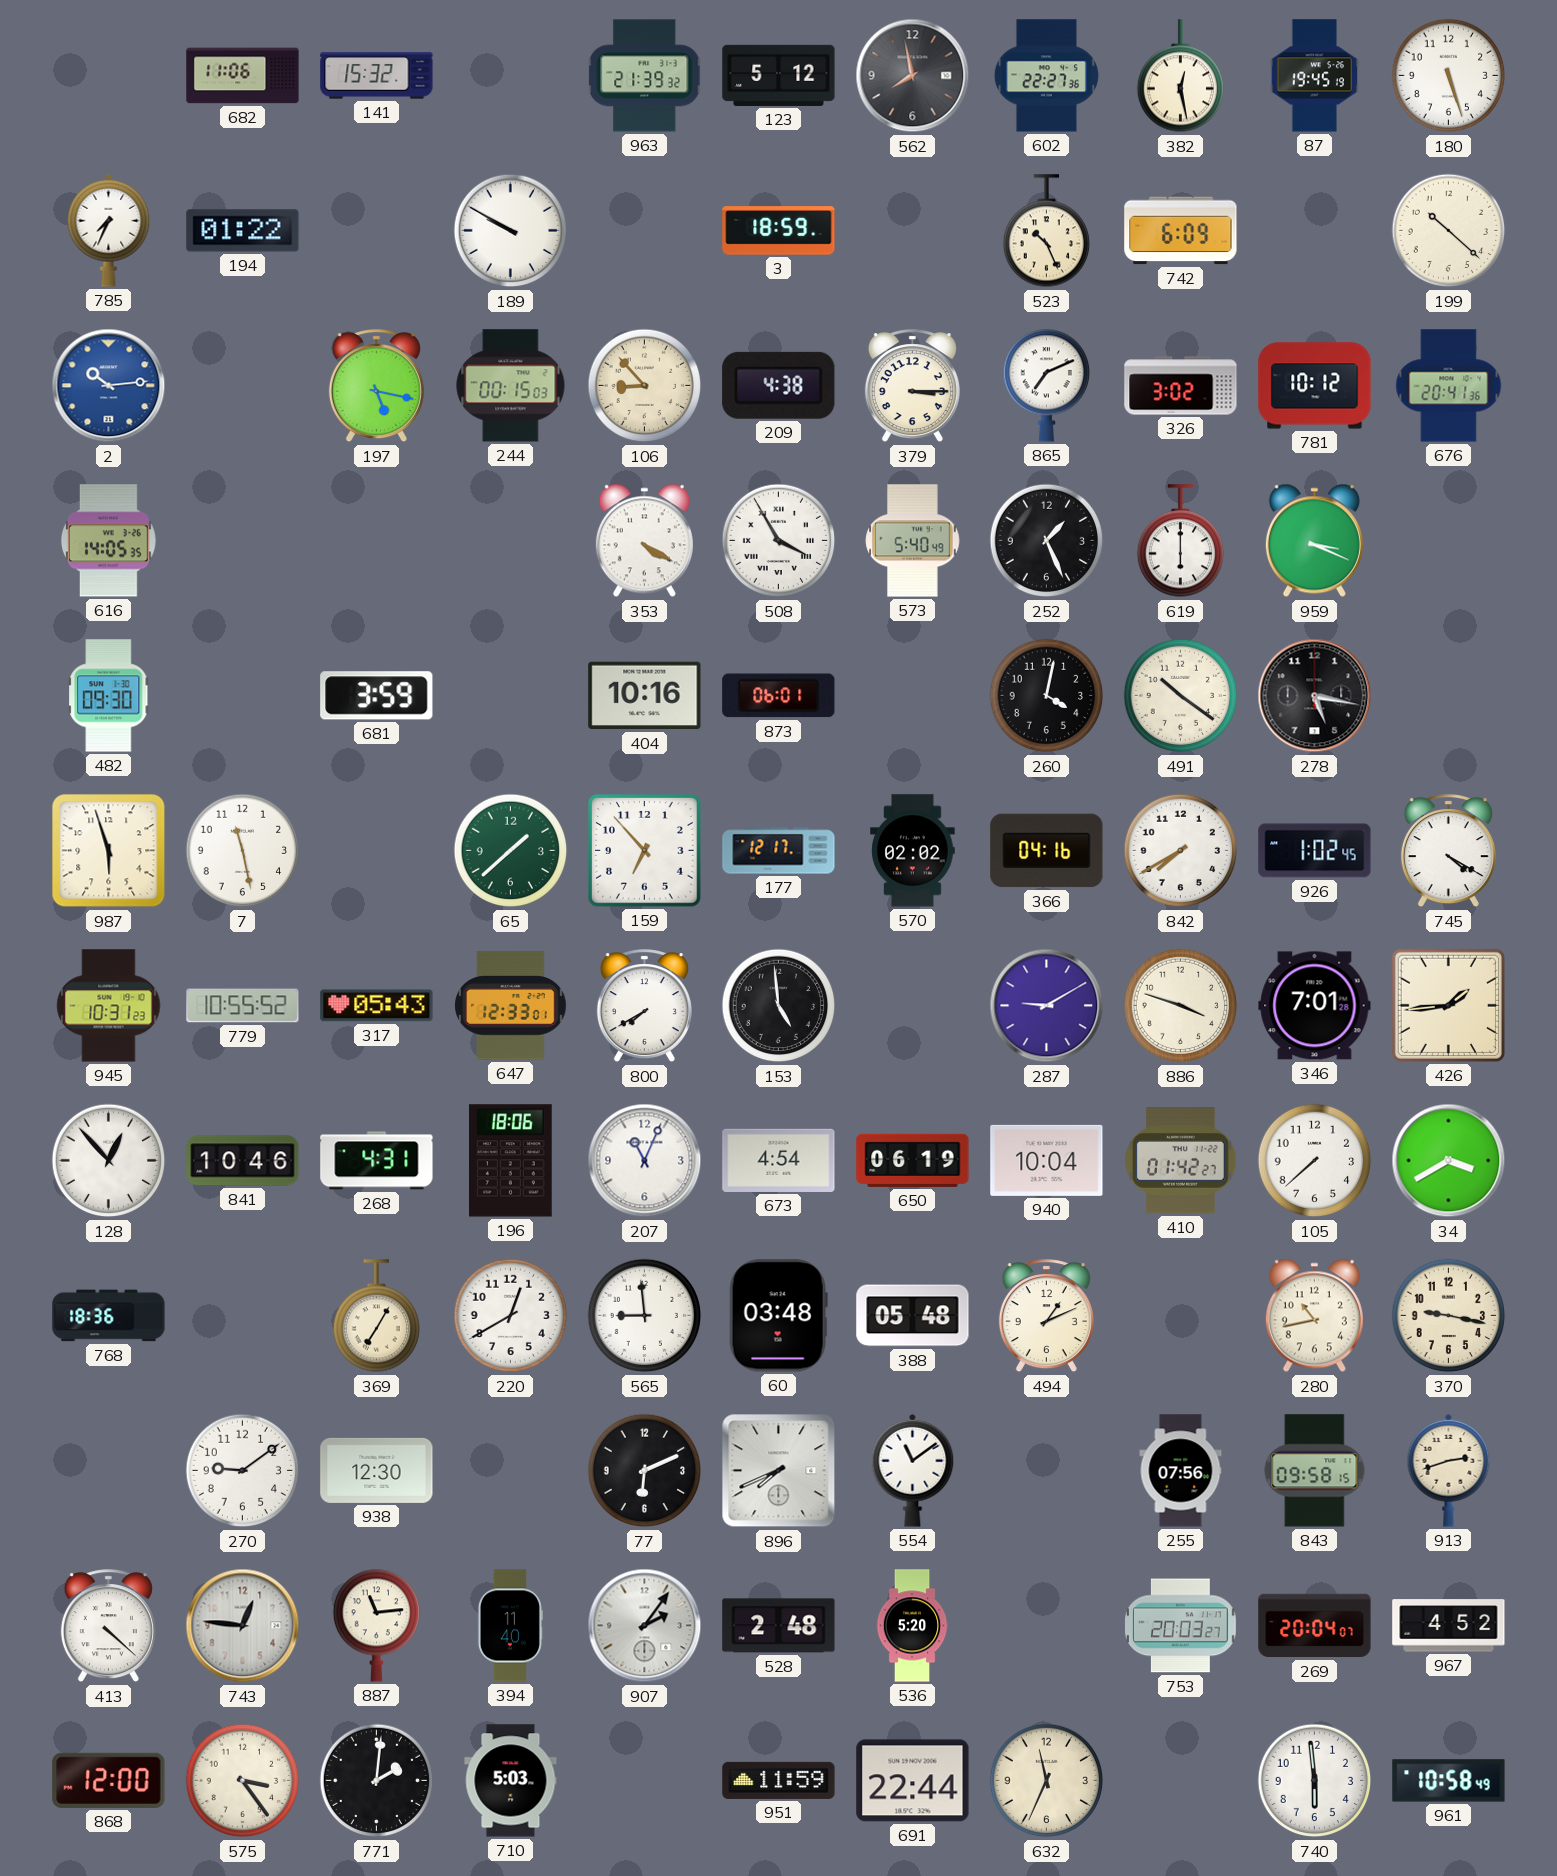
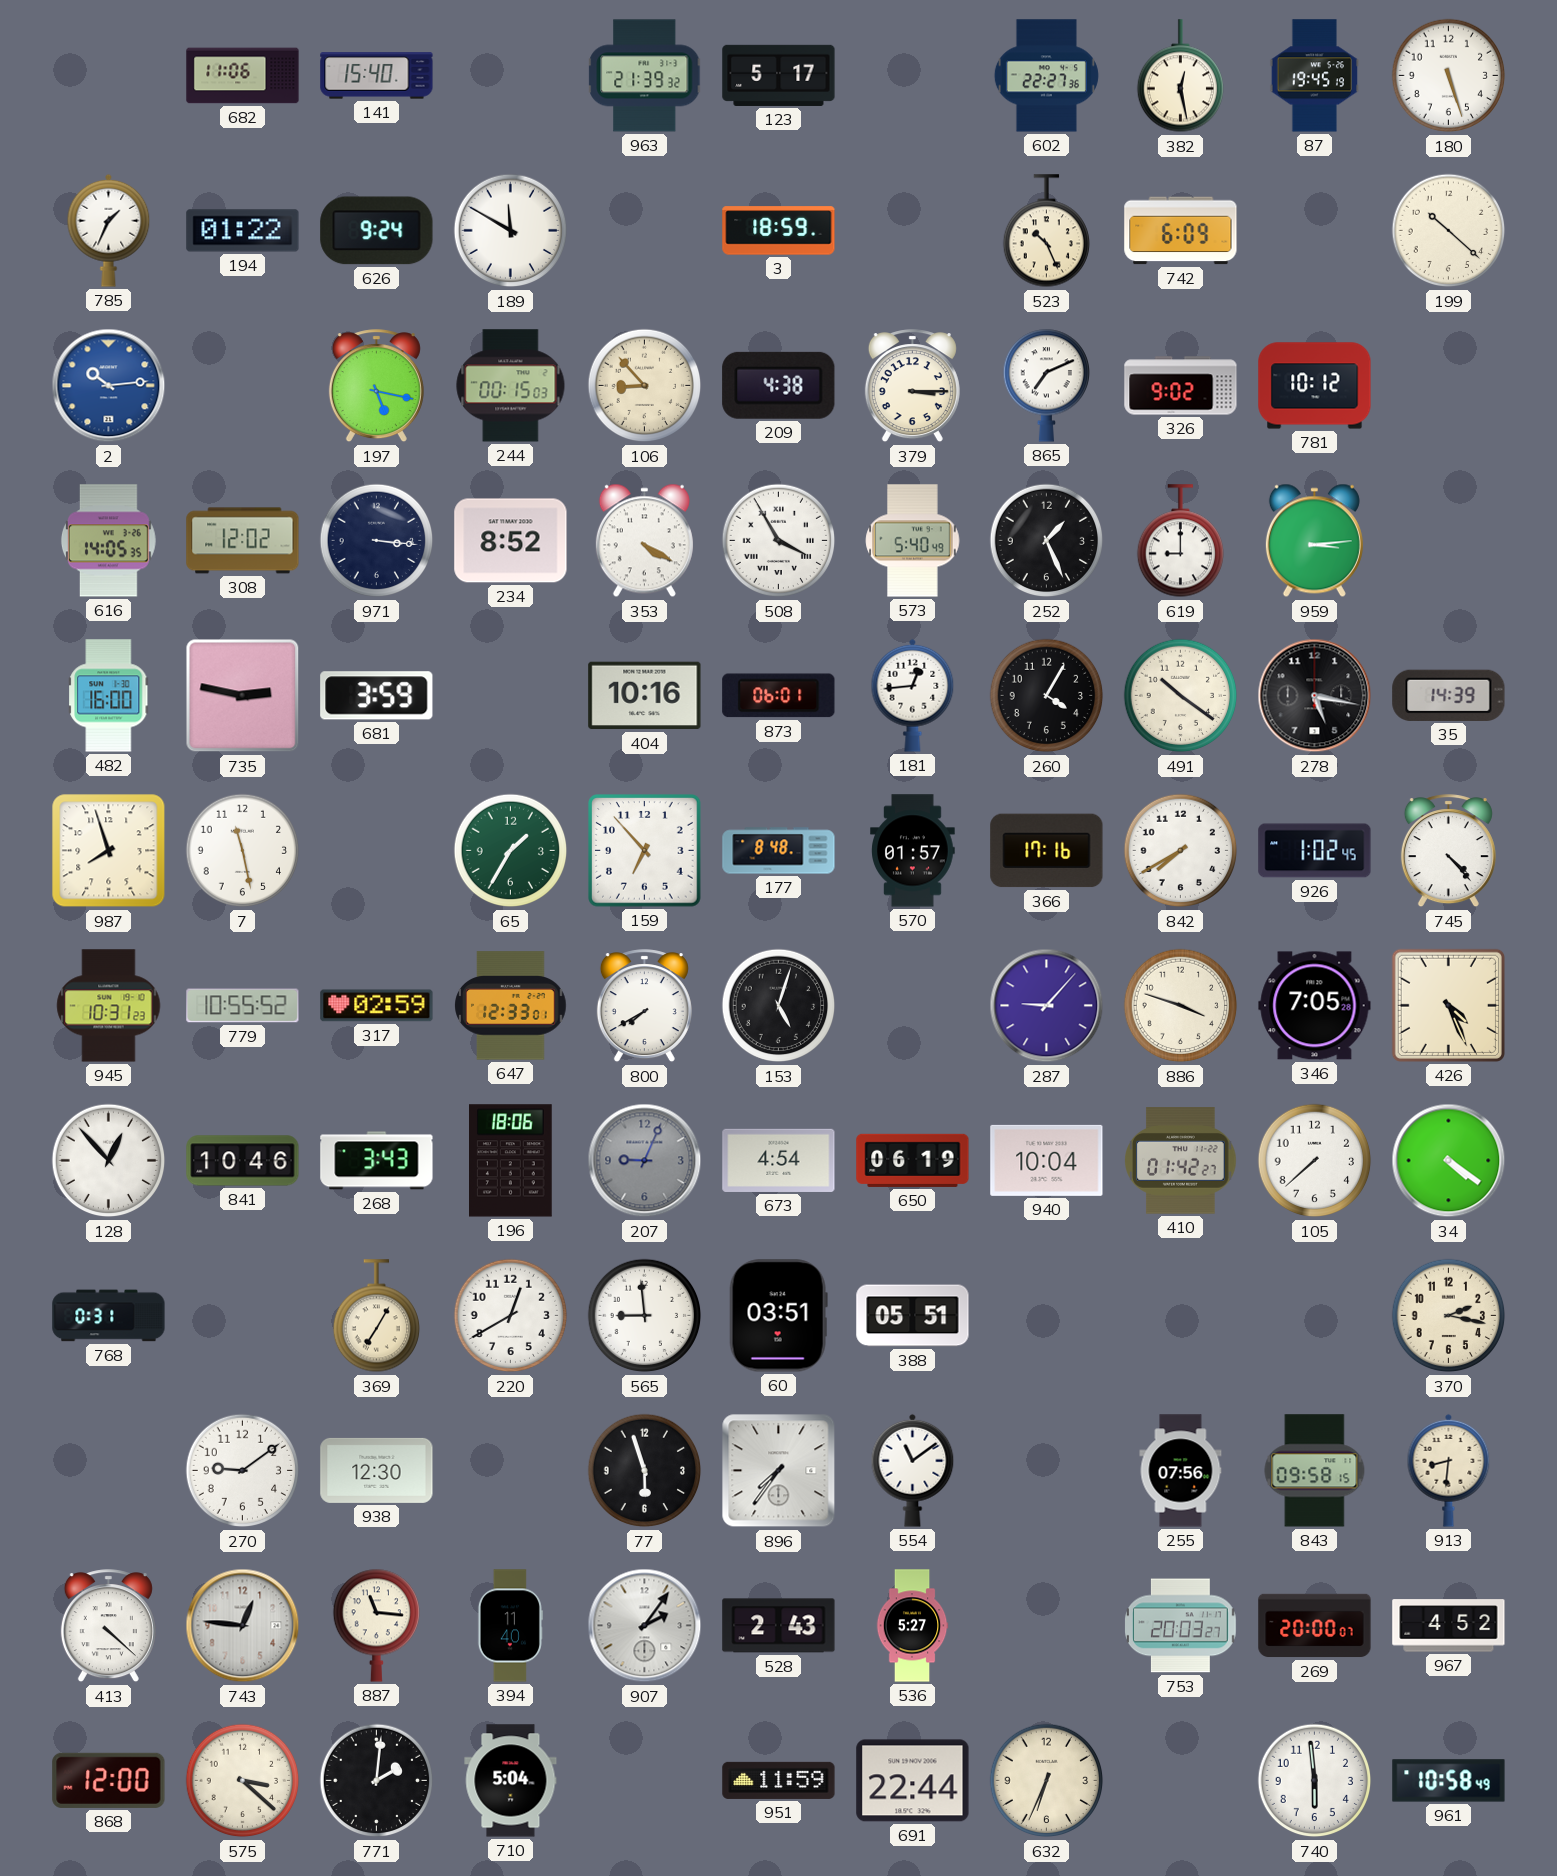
141: 15:32 -> 15:40 (377, 76)
123: 5:12 -> 5:17 (779, 75)
562: 7:58 -> none (913, 76)
785: 7:34 -> 1:34 (109, 230)
626: none -> 9:24 (377, 231)
189: 9:50 -> 11:50 (511, 231)
326: 3:02 -> 9:02 (1181, 386)
676: 20:41 -> none (1449, 386)
308: none -> 12:02 (243, 541)
971: none -> 3:16 (377, 541)
234: none -> 8:52 (511, 541)
619: 6:00 -> 9:00 (1180, 541)
959: 3:19 -> 3:14 (1314, 541)
482: 09:30 -> 16:00 (109, 696)
735: none -> 2:47 (243, 696)
181: none -> 12:44 (913, 695)
260: 4:02 -> 4:05 (1047, 696)
35: none -> 14:39 (1449, 695)
987: 5:57 -> 7:57 (109, 851)
65: 1:38 -> 1:35 (511, 851)
177: 12:17 -> 8:48 (779, 851)
570: 02:02 -> 01:57 (913, 851)
366: 04:16 -> 17:16 (1047, 851)
745: 4:20 -> 4:23 (1448, 851)
317: 05:43 -> 02:59 (377, 1006)
153: 4:59 -> 5:03 (779, 1006)
287: 9:10 -> 9:07 (1047, 1006)
346: 7:01 -> 7:05 (1315, 1006)
426: 1:44 -> 4:26 (1448, 1005)
268: 4:31 -> 3:43 (377, 1161)
207: 11:04 -> 9:04 (645, 1161)
207 dial: white -> grey (645, 1161)
34: 3:40 -> 4:21 (1449, 1161)
768: 18:36 -> 0:31 (109, 1316)
60: 03:48 -> 03:51 (778, 1316)
388: 05:48 -> 05:51 (913, 1316)
494: 1:11 -> none (1046, 1316)
280: 10:43 -> none (1314, 1316)
370: 9:17 -> 2:17 (1449, 1316)
77: 6:11 -> 5:57 (645, 1471)
896: 7:41 -> 7:36 (779, 1471)
913: 2:42 -> 8:31 (1449, 1470)
887: 11:14 -> 11:16 (376, 1625)
528: 2:48 -> 2:43 (779, 1626)
536: 5:20 -> 5:27 (912, 1626)
269: 20:04 -> 20:00 (1315, 1626)
575: 3:24 -> 3:22 (243, 1781)
710: 5:03 -> 5:04 (511, 1781)
632: 11:34 -> 6:34 (1047, 1781)
